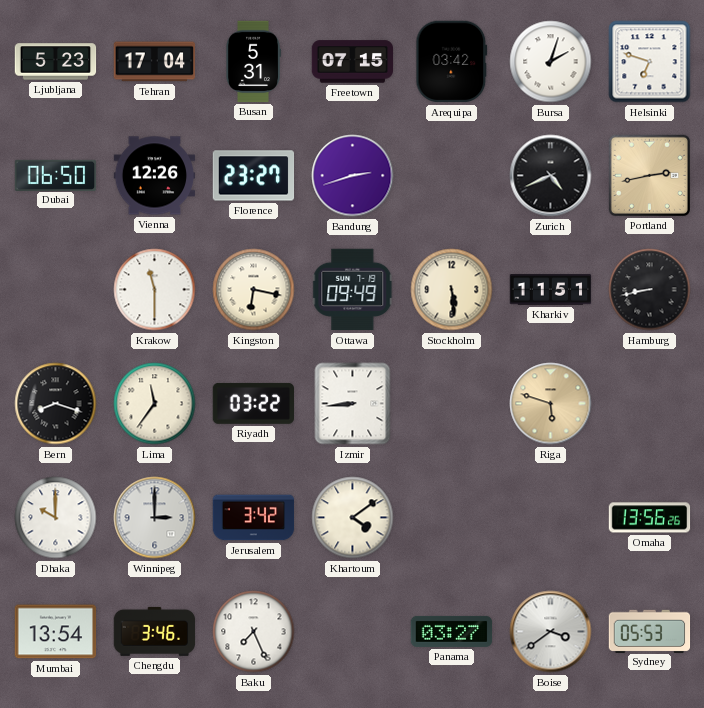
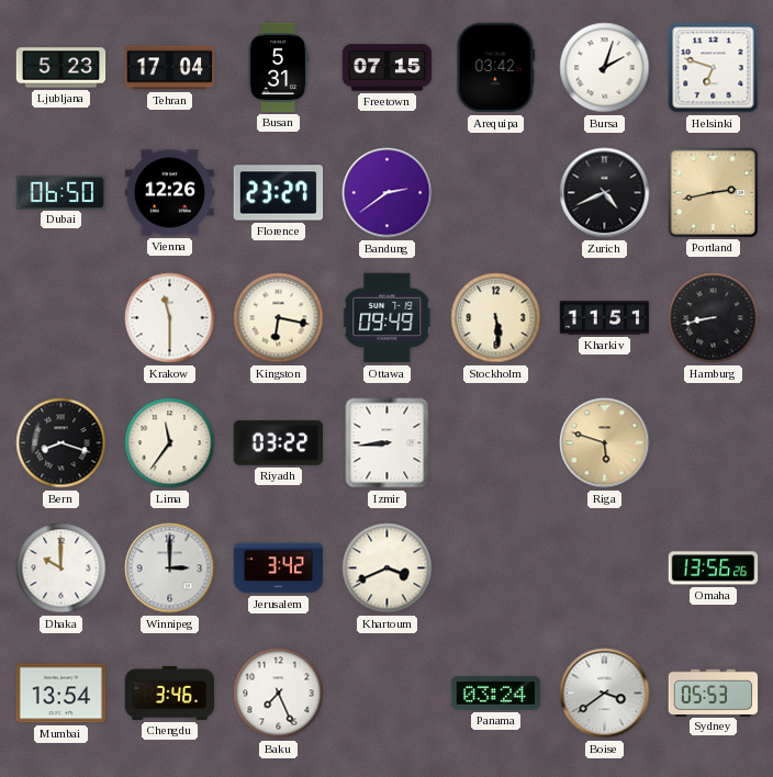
Bandung: 2:42 -> 2:39 (388, 193)
Khartoum: 4:09 -> 3:41 (388, 568)
Panama: 03:27 -> 03:24 (496, 692)
